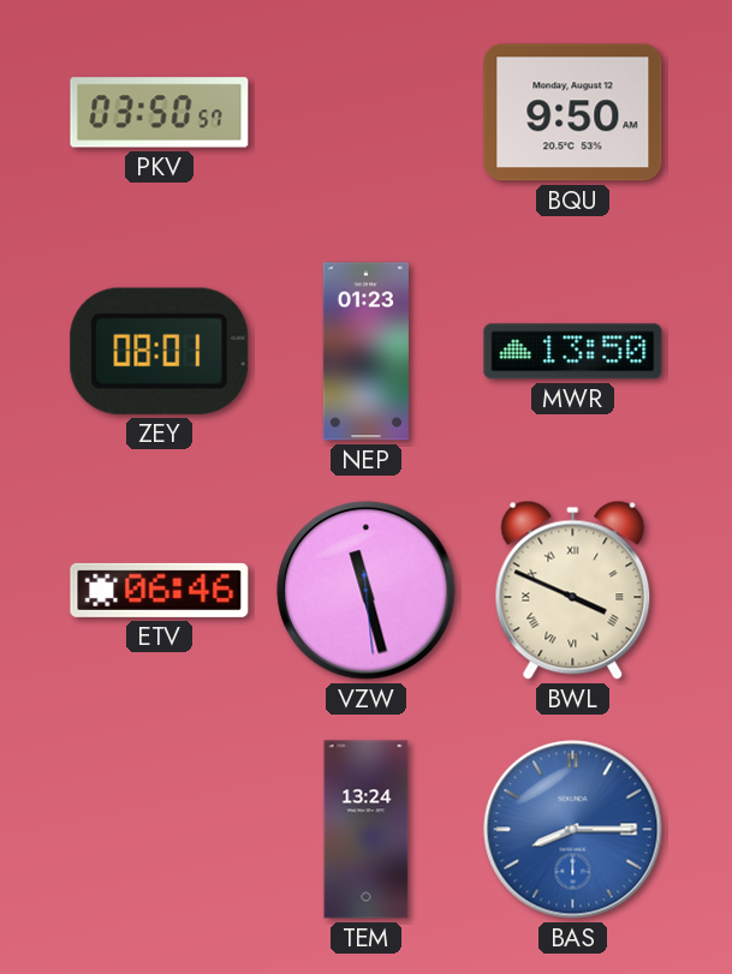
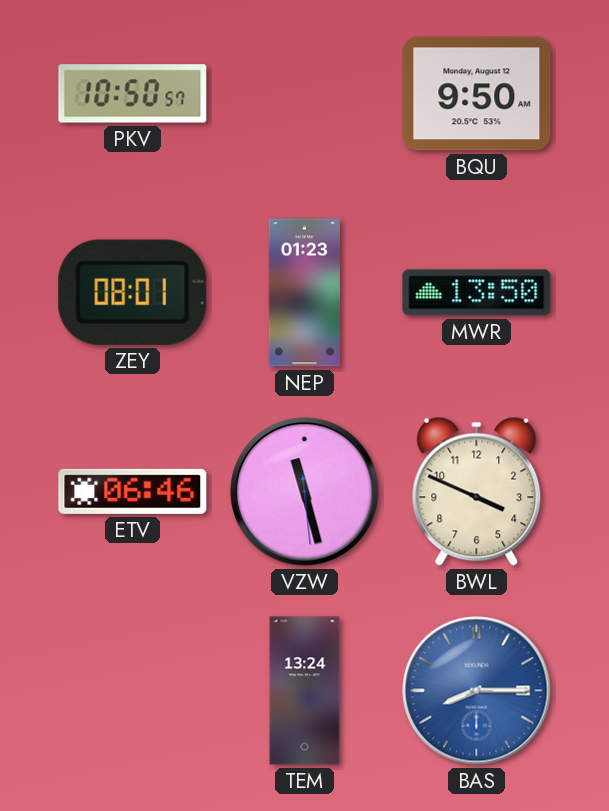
PKV: 03:50 -> 10:50 (133, 94)
BWL numerals: Roman -> Arabic (477, 491)
